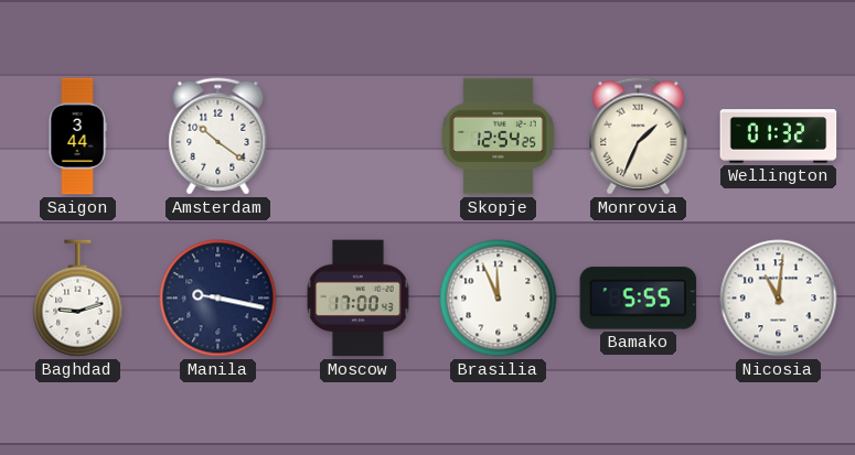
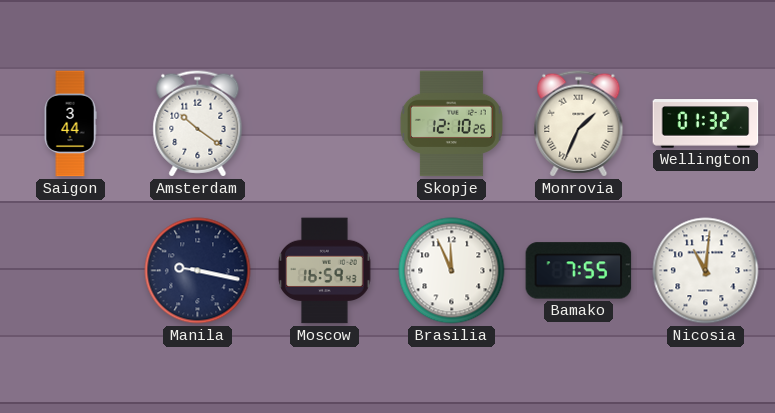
Skopje: 12:54 -> 12:10 (451, 124)
Baghdad: 9:12 -> none (78, 299)
Moscow: 17:00 -> 16:59 (325, 271)
Bamako: 5:55 -> 7:55 (579, 271)
